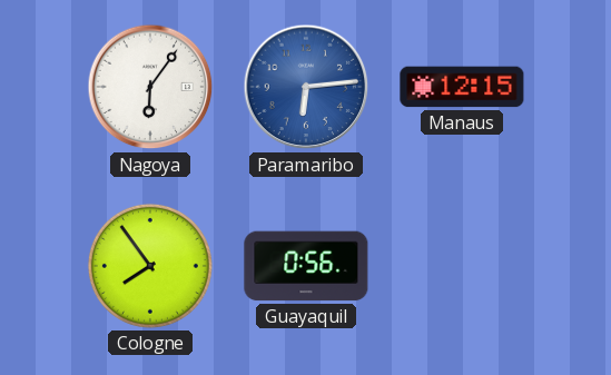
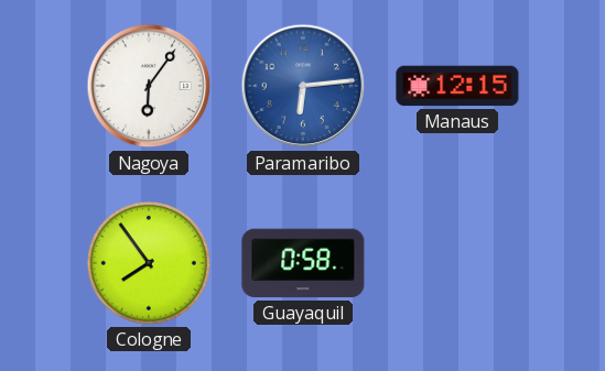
Guayaquil: 0:56 -> 0:58 (303, 263)
